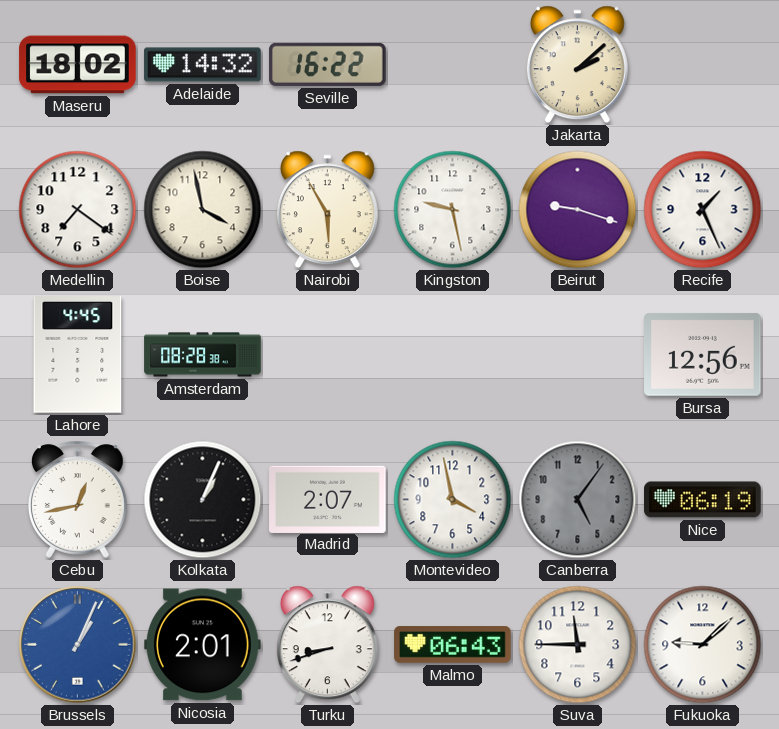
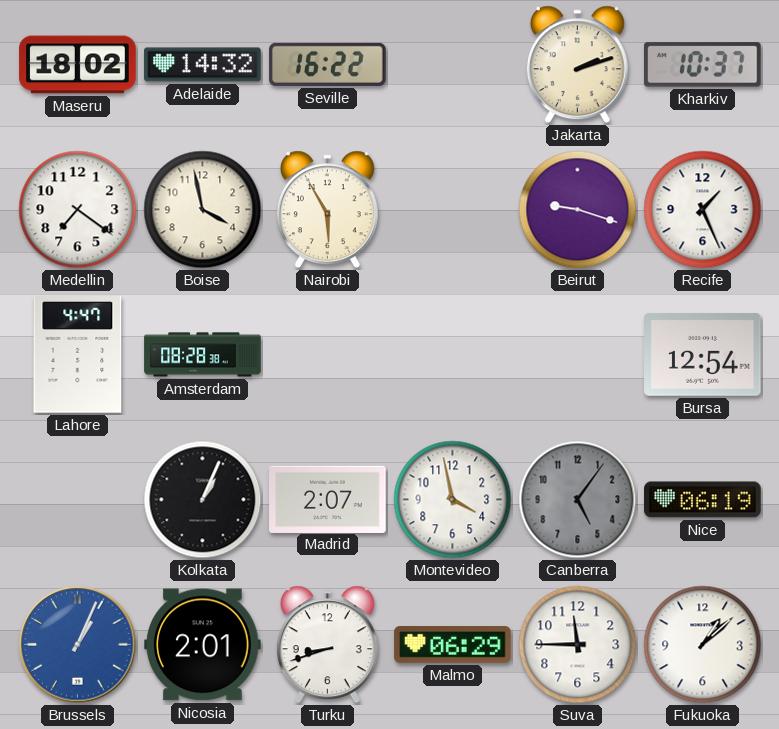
Jakarta: 2:08 -> 2:12 (577, 65)
Kharkiv: none -> 10:37 (703, 65)
Kingston: 9:28 -> none (453, 210)
Lahore: 4:45 -> 4:47 (78, 355)
Bursa: 12:56 -> 12:54 (703, 354)
Cebu: 12:43 -> none (78, 499)
Malmo: 06:43 -> 06:29 (453, 645)
Fukuoka: 9:08 -> 1:08 (703, 645)
